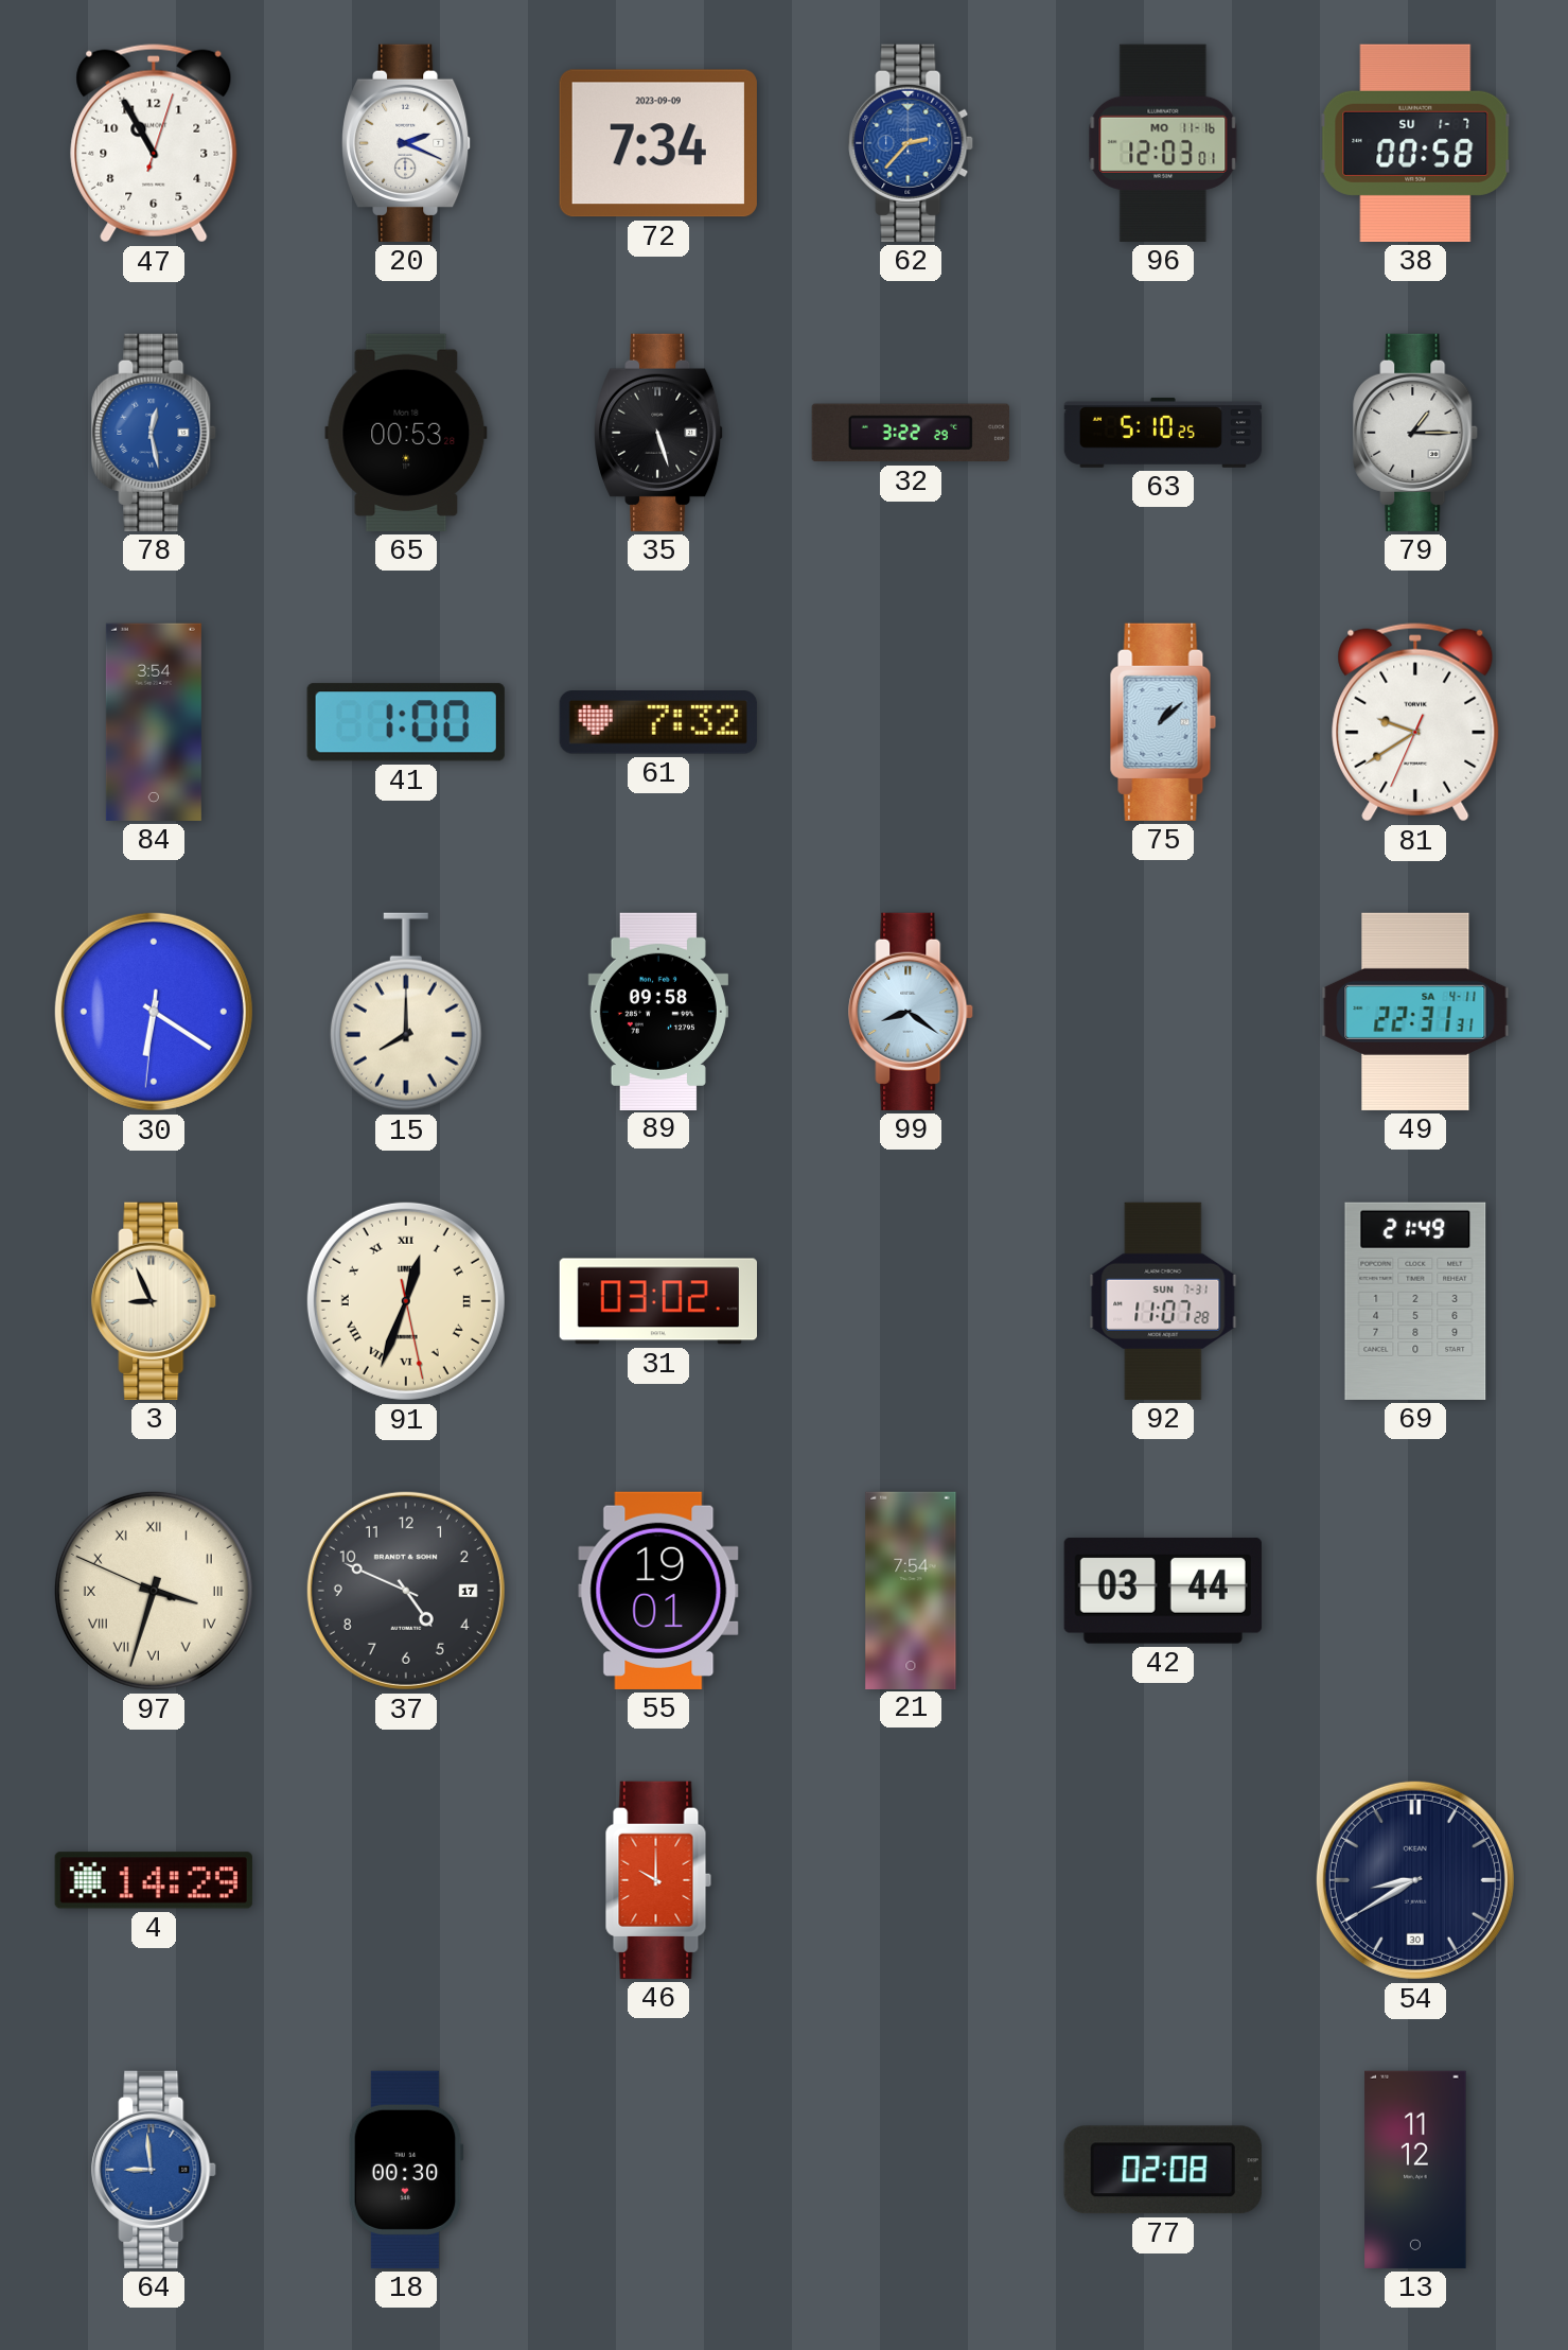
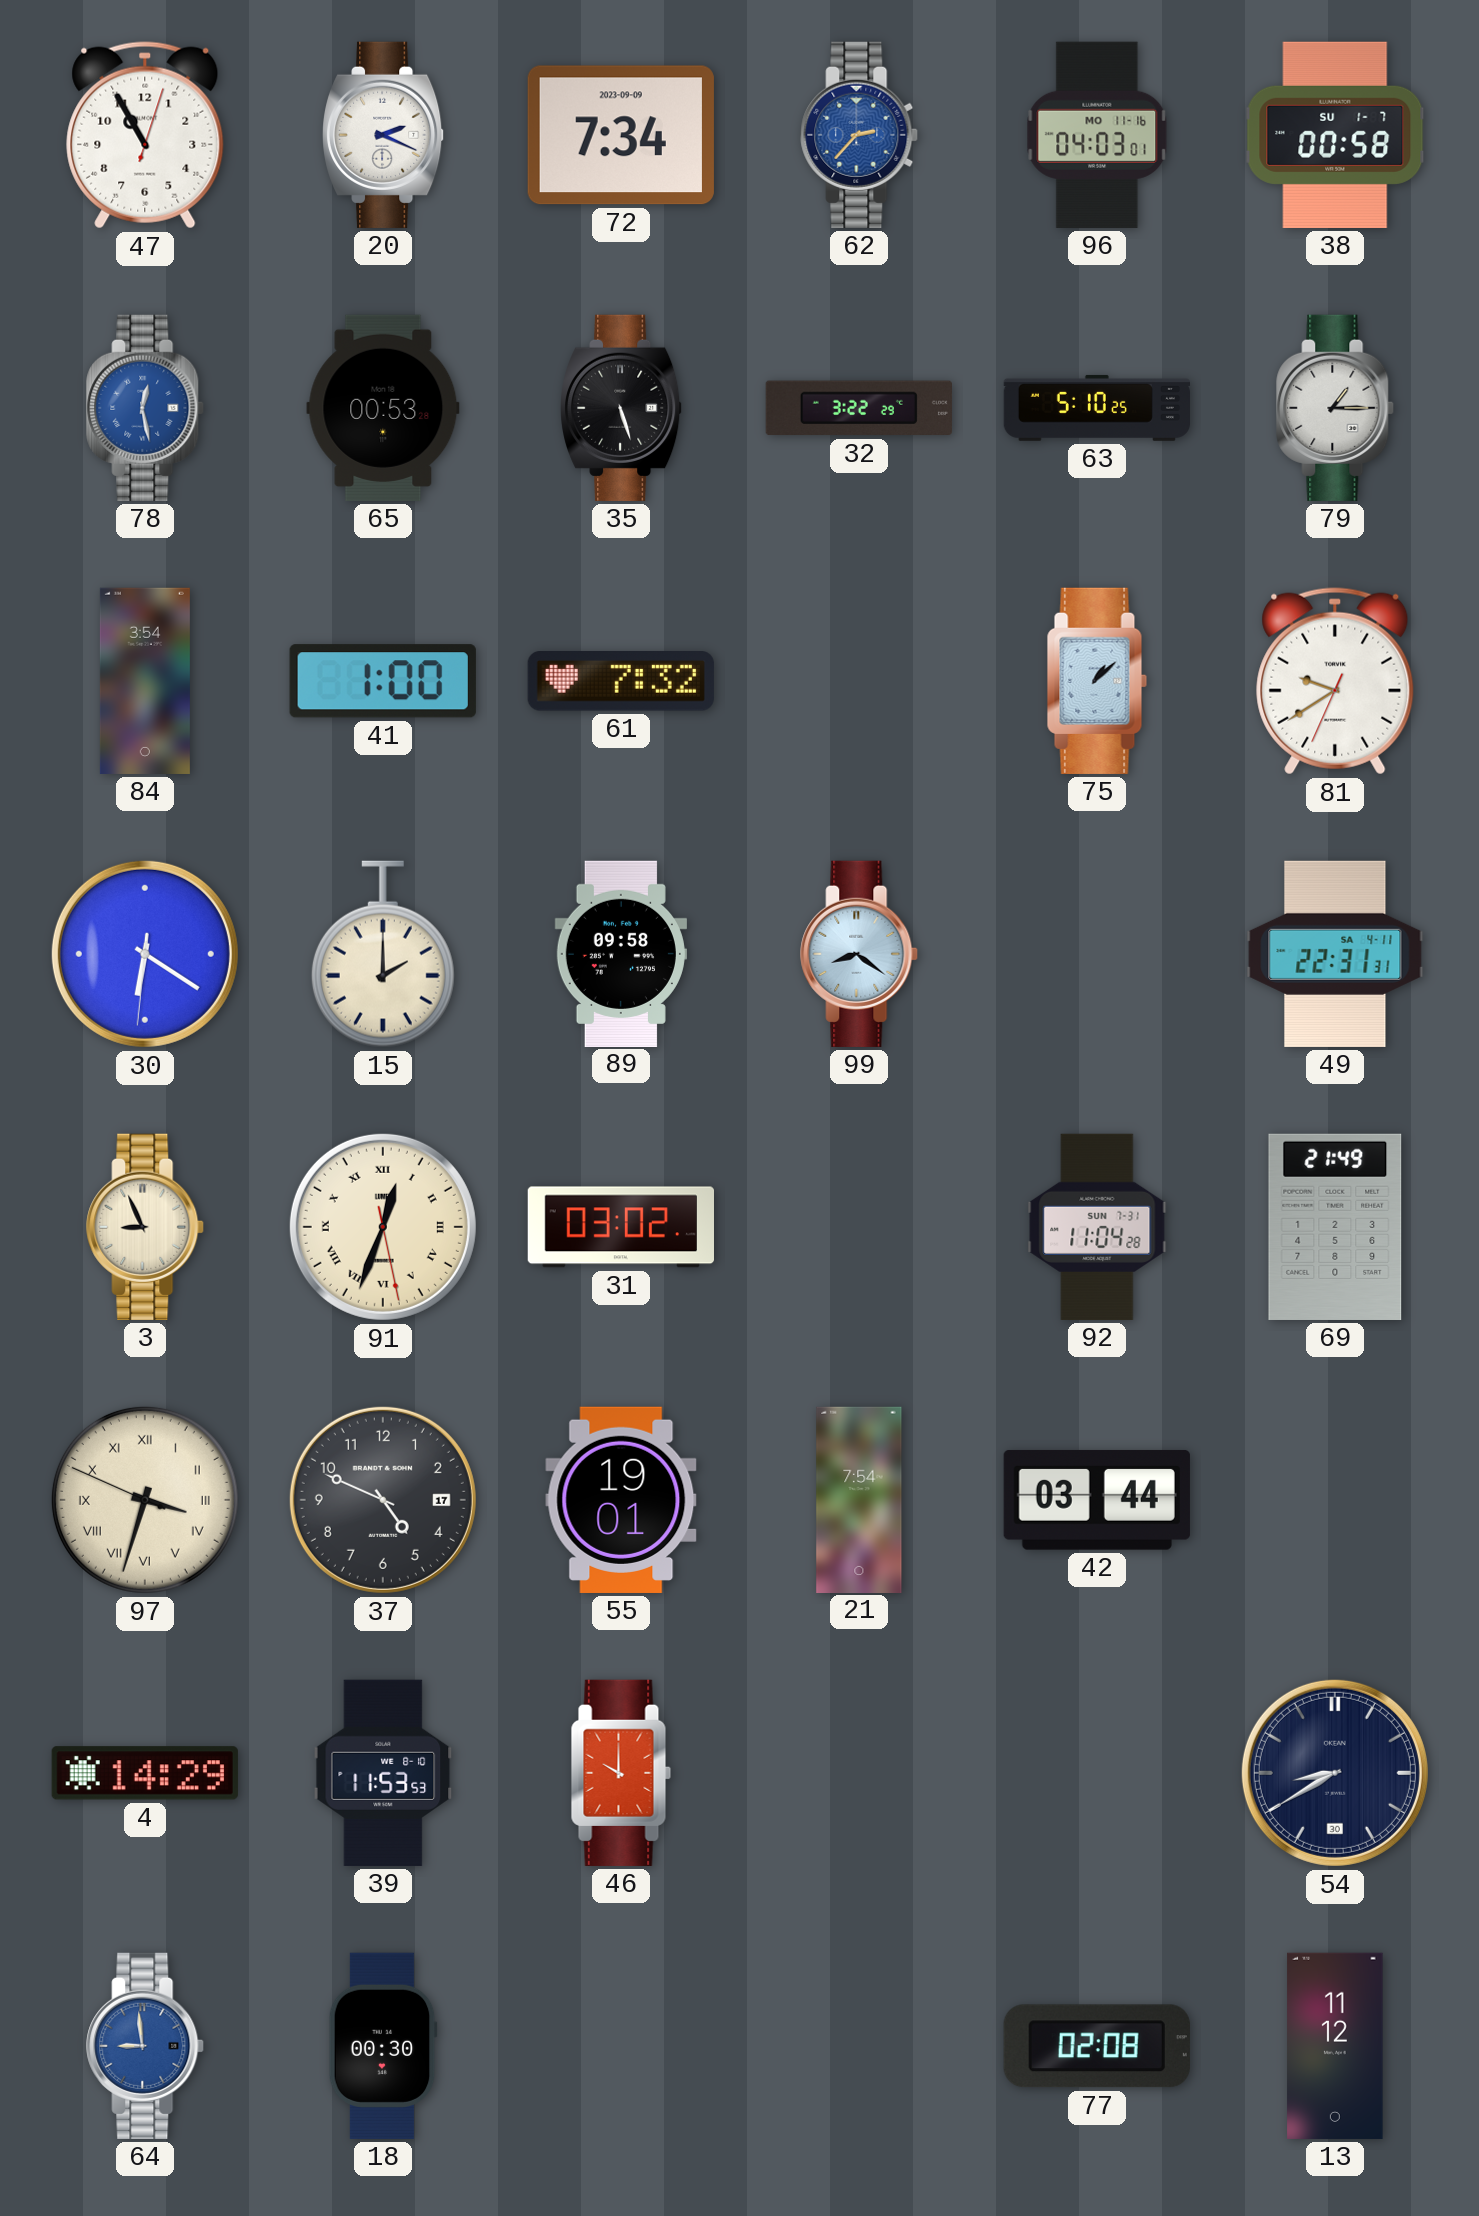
96: 12:03 -> 04:03 (1097, 135)
15: 8:00 -> 2:00 (383, 954)
92: 11:07 -> 11:04 (1097, 1227)
39: none -> 11:53 (383, 1773)
